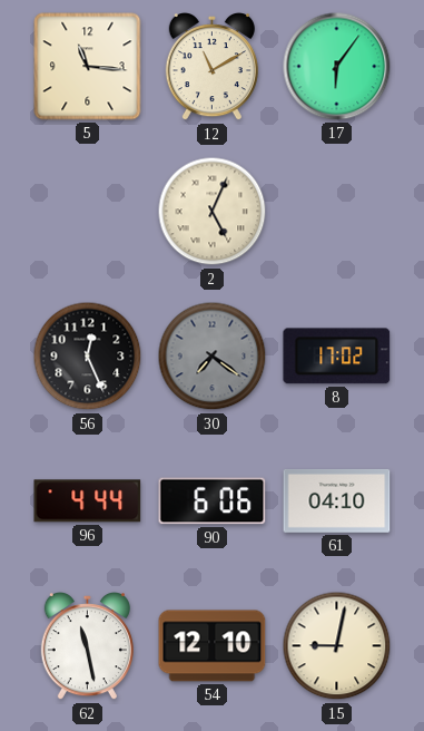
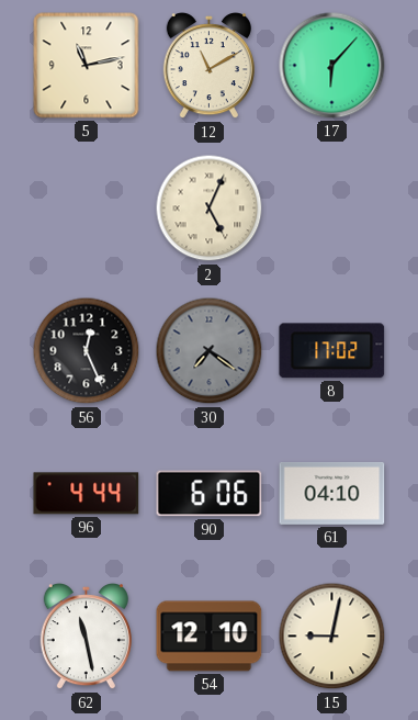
5: 11:16 -> 11:13 (87, 66)
17: 6:06 -> 6:07 (332, 66)
